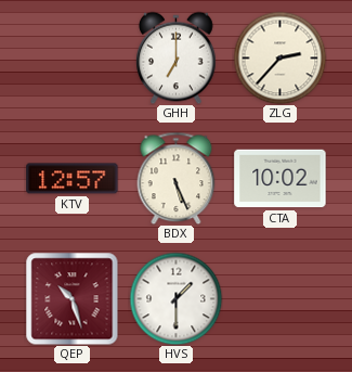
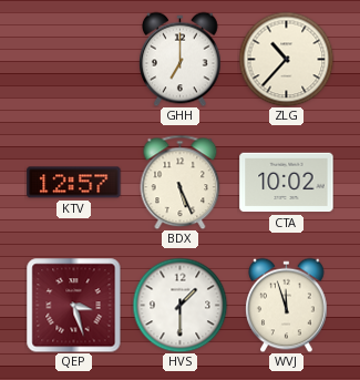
ZLG: 2:37 -> 10:37 (286, 59)
QEP: 10:27 -> 3:27 (73, 305)
WVJ: none -> 11:57 (287, 305)
